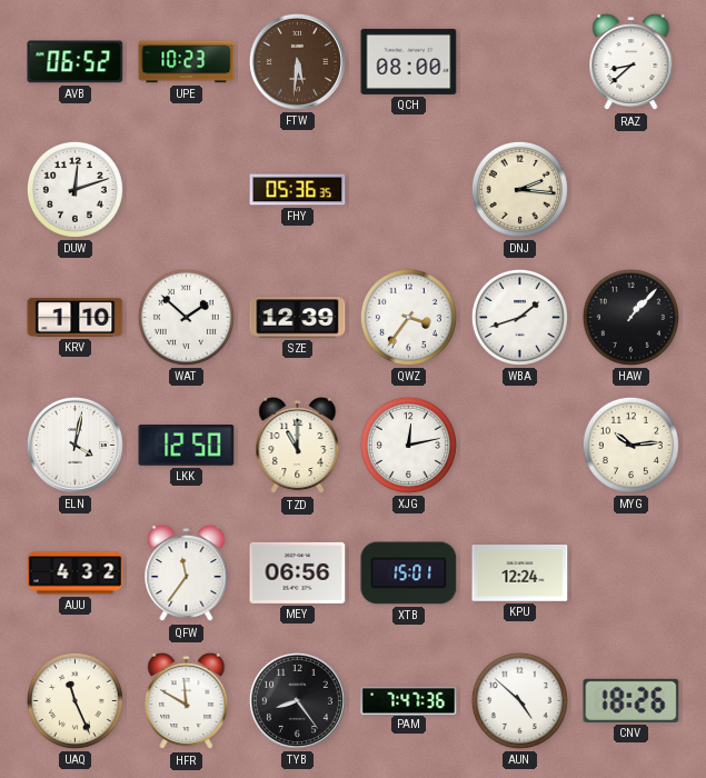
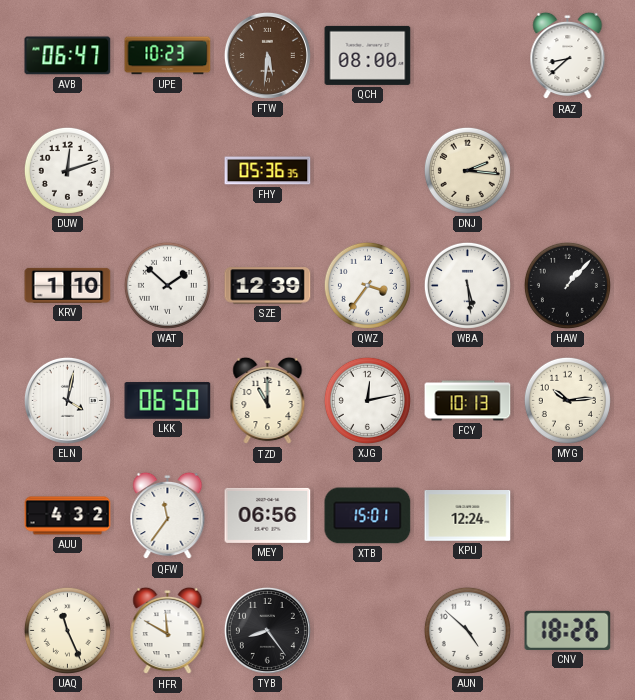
AVB: 06:52 -> 06:47 (68, 56)
WBA: 1:42 -> 5:29 (467, 285)
LKK: 12:50 -> 06:50 (168, 401)
FCY: none -> 10:13 (468, 401)
PAM: 7:47 -> none (409, 700)
